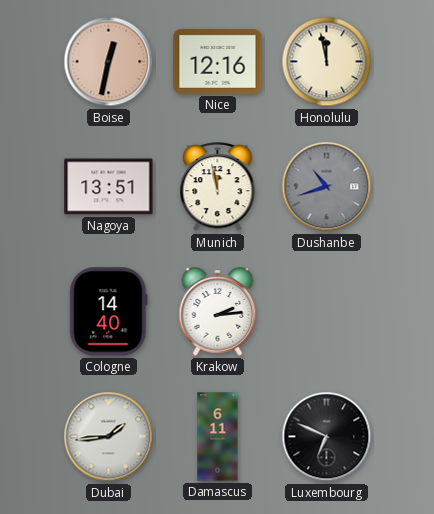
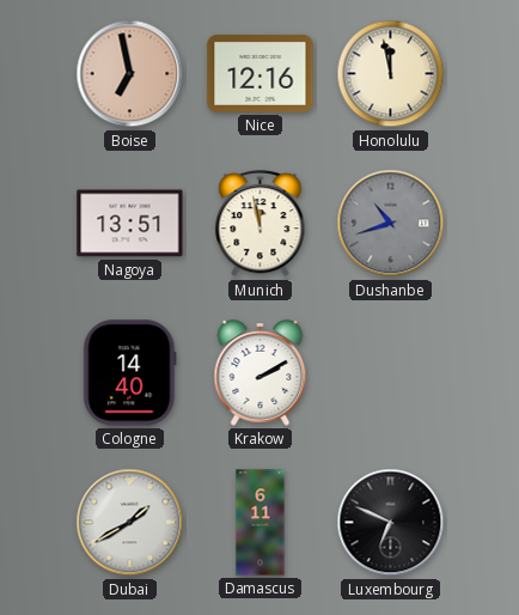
Boise: 12:32 -> 6:58 (130, 74)
Krakow: 2:14 -> 2:10 (261, 373)
Dubai: 1:44 -> 1:40 (130, 523)
